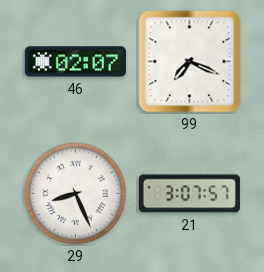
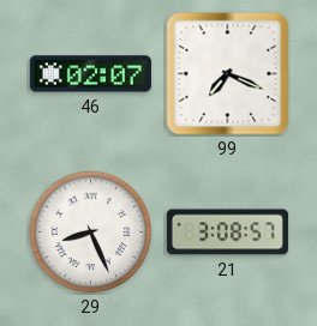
21: 3:07 -> 3:08 (227, 233)
